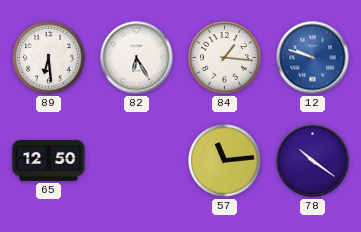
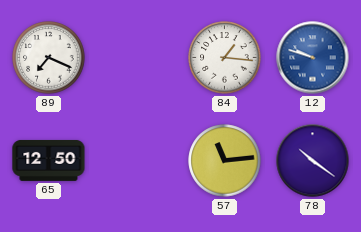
89: 6:29 -> 7:19 (49, 58)
82: 6:25 -> none (137, 58)
